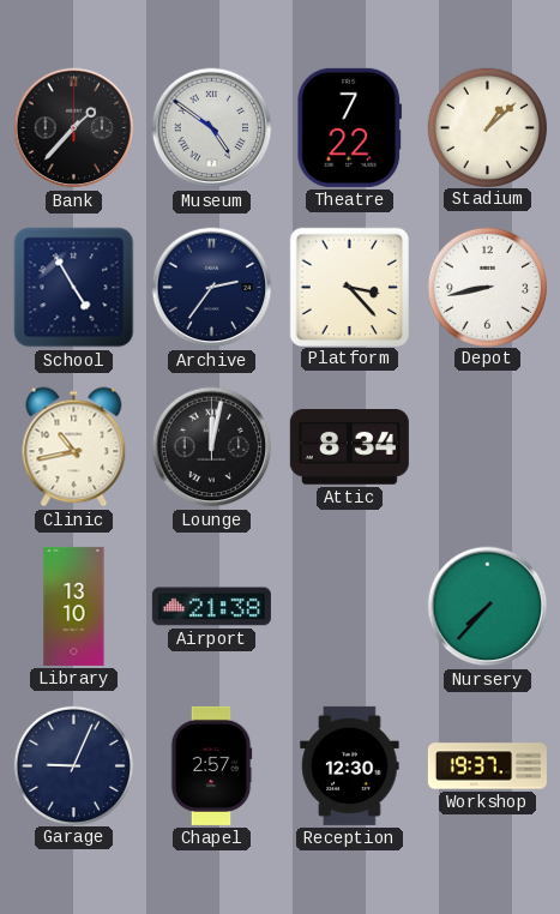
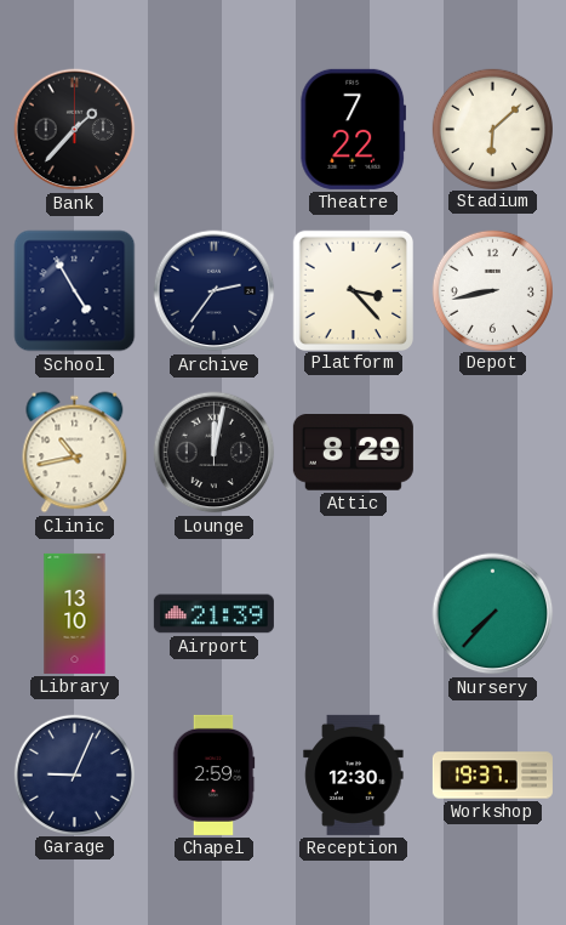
Museum: 4:51 -> none (212, 128)
Stadium: 1:08 -> 6:08 (492, 129)
Attic: 8:34 -> 8:29 (353, 453)
Airport: 21:38 -> 21:39 (213, 614)
Chapel: 2:57 -> 2:59 (213, 774)
